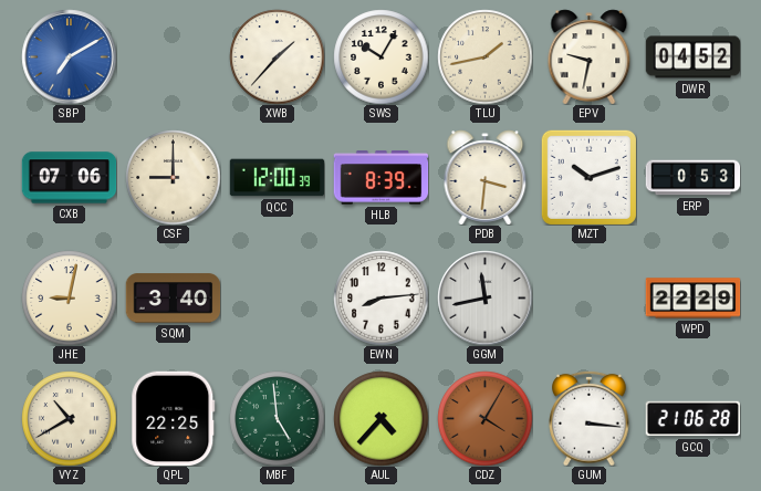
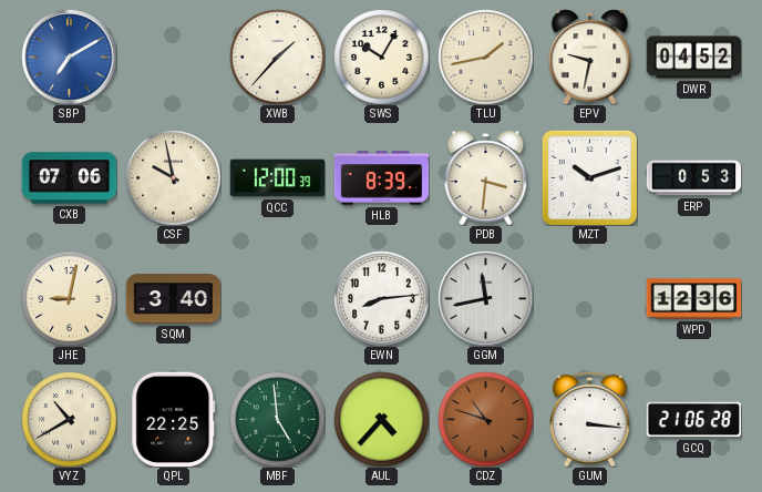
CSF: 9:00 -> 9:58 (173, 177)
WPD: 22:29 -> 12:36 (693, 299)
CDZ: 4:05 -> 10:48 (485, 419)
